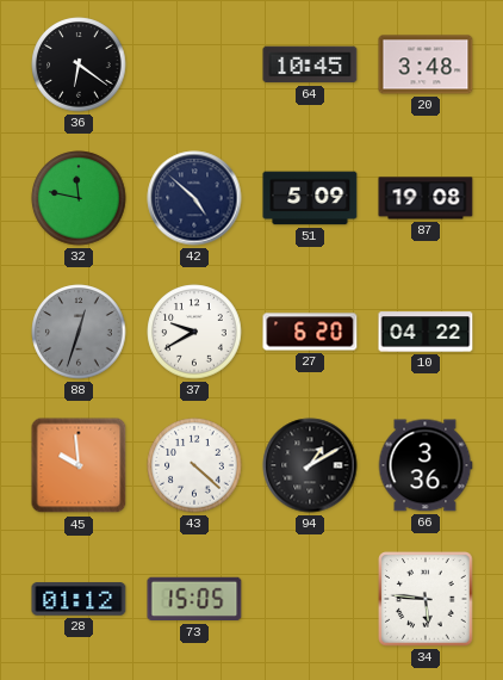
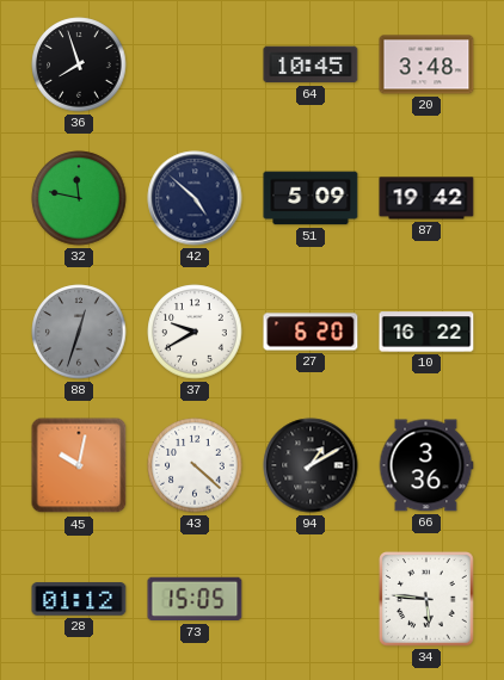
36: 6:21 -> 7:57 (79, 64)
87: 19:08 -> 19:42 (426, 198)
10: 04:22 -> 16:22 (426, 332)
45: 9:59 -> 10:02 (79, 465)
